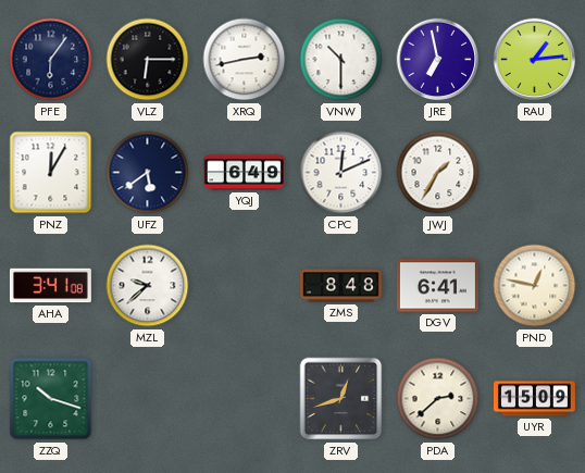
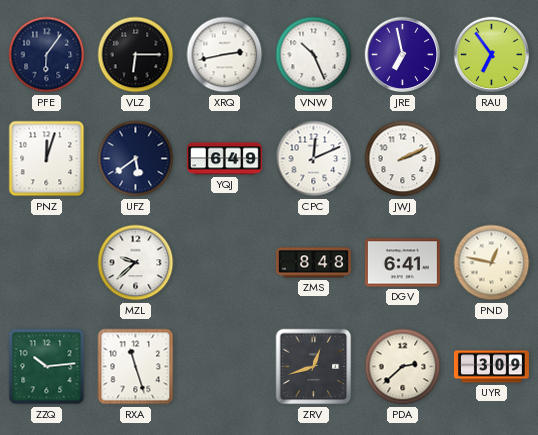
VNW: 10:30 -> 10:26 (314, 55)
RAU: 1:14 -> 6:54 (492, 55)
PNZ: 12:05 -> 12:03 (47, 159)
JWJ: 1:35 -> 2:11 (403, 159)
AHA: 3:41 -> none (50, 286)
ZZQ: 10:18 -> 10:14 (47, 367)
RXA: none -> 11:27 (136, 367)
UYR: 15:09 -> 3:09 (491, 367)
